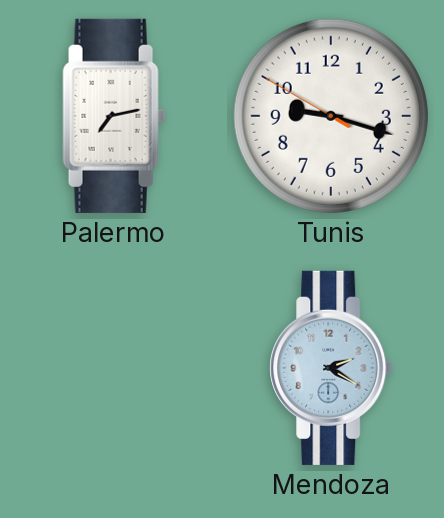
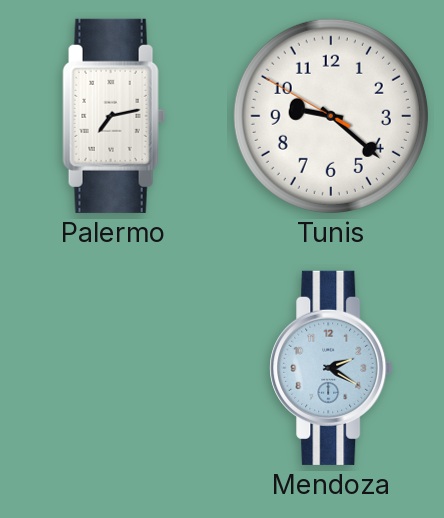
Tunis: 9:17 -> 9:21 (331, 116)
